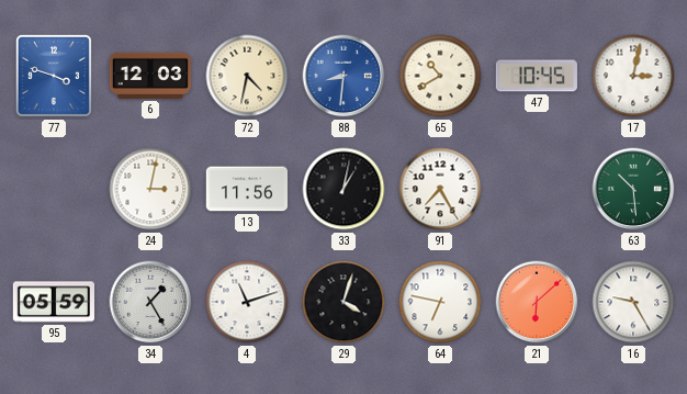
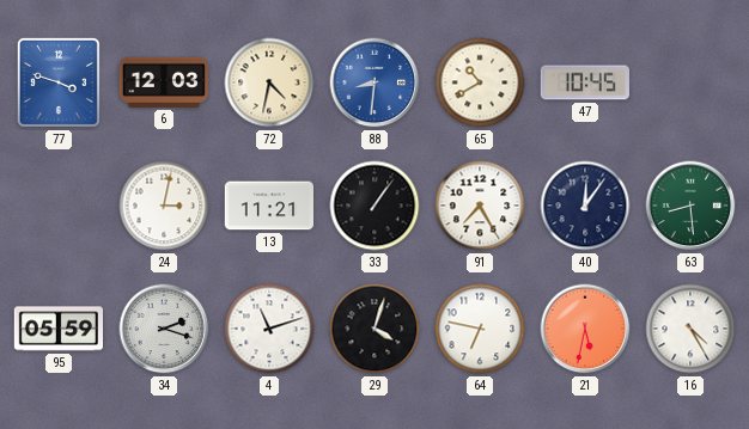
17: 3:02 -> none (633, 76)
13: 11:56 -> 11:21 (268, 206)
33: 1:02 -> 1:06 (374, 206)
40: none -> 12:06 (585, 206)
63: 10:29 -> 8:29 (690, 206)
34: 1:25 -> 2:18 (164, 329)
21: 6:08 -> 5:32 (585, 329)
16: 9:25 -> 4:25 (690, 329)
